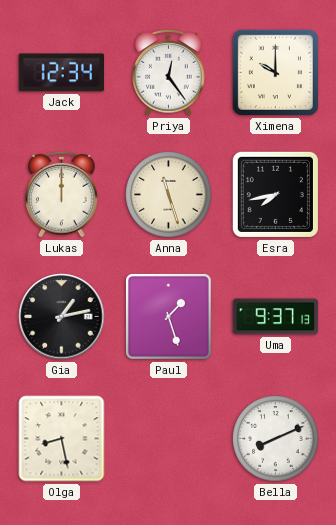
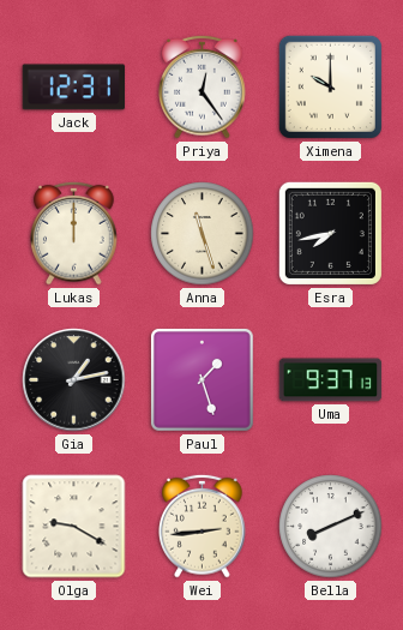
Jack: 12:34 -> 12:31 (74, 88)
Olga: 8:28 -> 9:20 (74, 527)
Wei: none -> 2:44 (203, 526)
